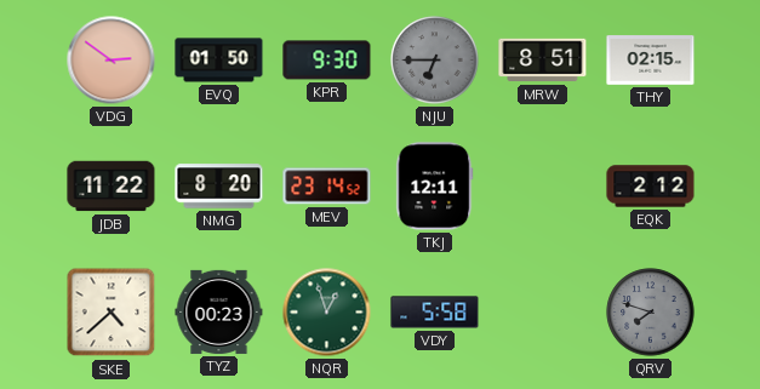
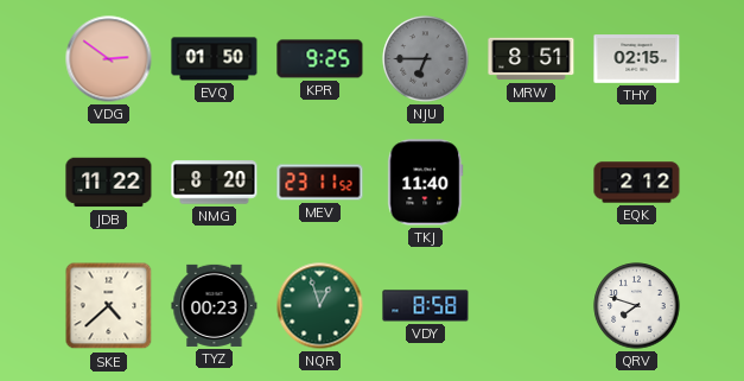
KPR: 9:30 -> 9:25 (320, 59)
MEV: 23:14 -> 23:11 (320, 183)
TKJ: 12:11 -> 11:40 (426, 183)
VDY: 5:58 -> 8:58 (426, 306)
QRV dial: grey -> white (637, 306)
